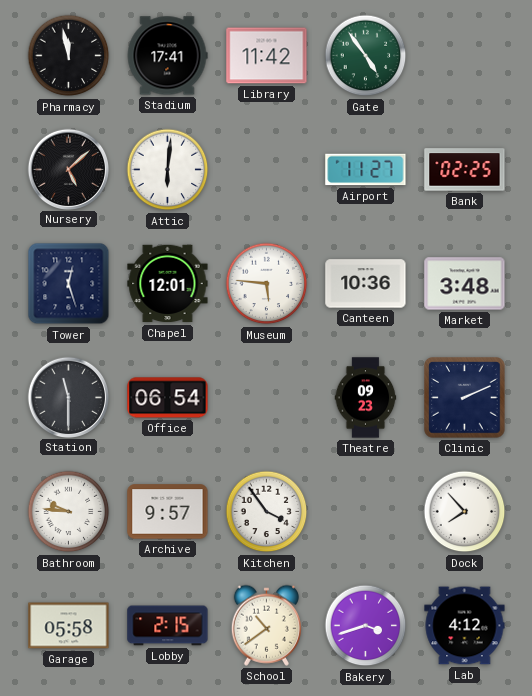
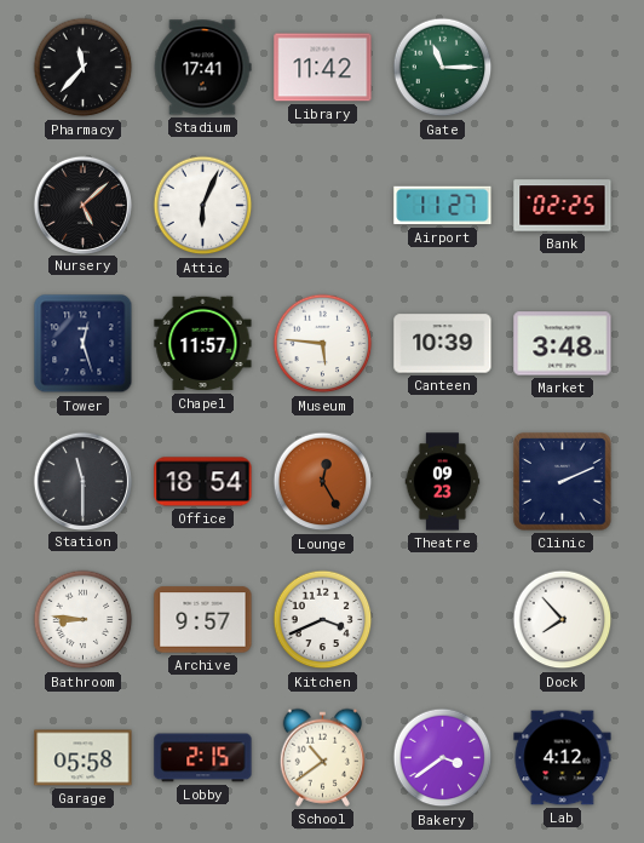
Pharmacy: 11:58 -> 11:37 (84, 68)
Gate: 4:54 -> 11:15 (443, 68)
Attic: 6:01 -> 6:04 (203, 206)
Chapel: 12:01 -> 11:57 (203, 344)
Canteen: 10:36 -> 10:39 (443, 344)
Office: 06:54 -> 18:54 (203, 482)
Lounge: none -> 12:25 (323, 482)
Bathroom: 9:46 -> 8:46 (84, 620)
Kitchen: 3:54 -> 3:41 (323, 620)
Bakery: 3:42 -> 3:39 (443, 758)
